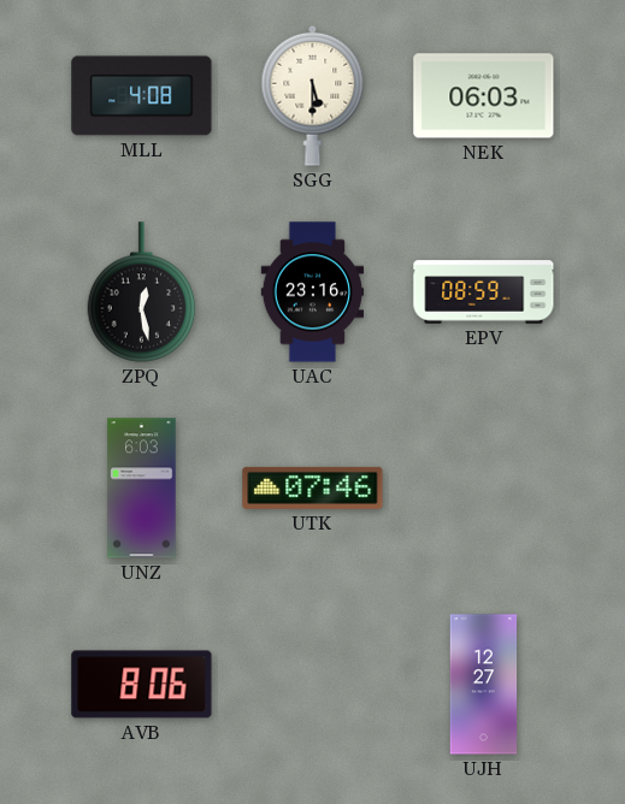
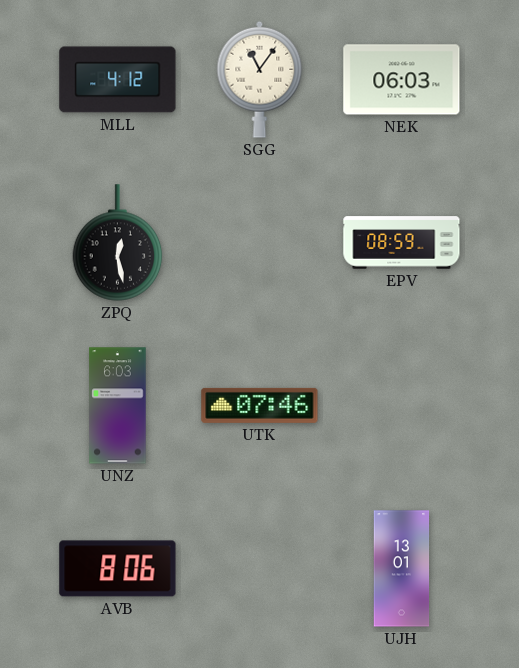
MLL: 4:08 -> 4:12 (118, 80)
SGG: 5:30 -> 11:06 (260, 79)
UAC: 23:16 -> none (313, 292)
UJH: 12:27 -> 13:01 (402, 569)
